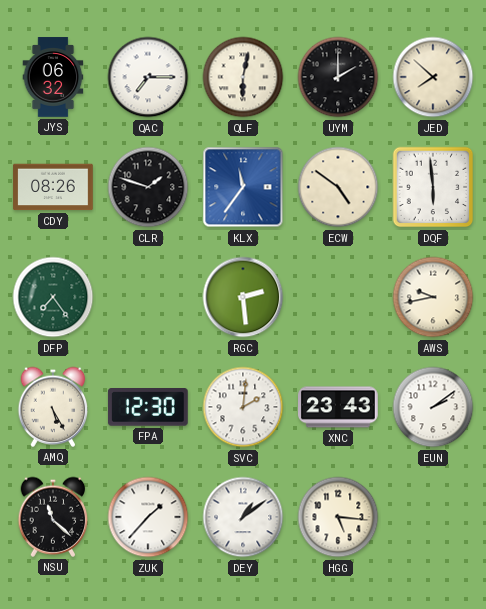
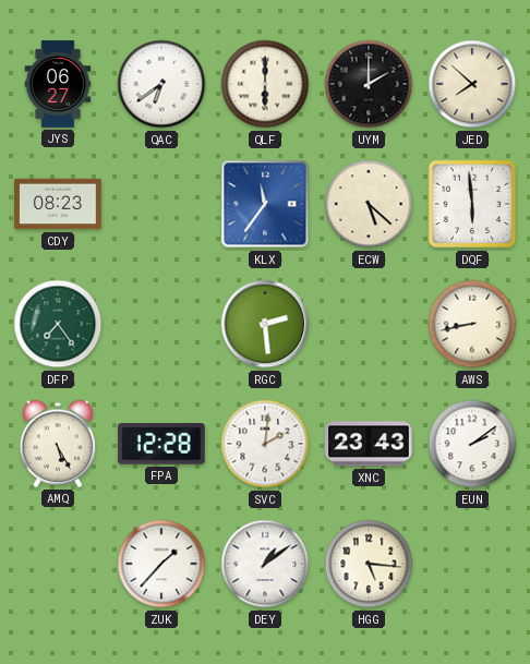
JYS: 06:32 -> 06:27 (58, 84)
QAC: 7:15 -> 6:39 (161, 84)
QLF: 6:02 -> 6:00 (265, 84)
CDY: 08:26 -> 08:23 (58, 204)
CLR: 1:48 -> none (148, 187)
ECW: 4:51 -> 5:22 (369, 204)
AWS: 9:43 -> 8:43 (472, 324)
FPA: 12:30 -> 12:28 (161, 445)
NSU: 11:22 -> none (53, 517)
